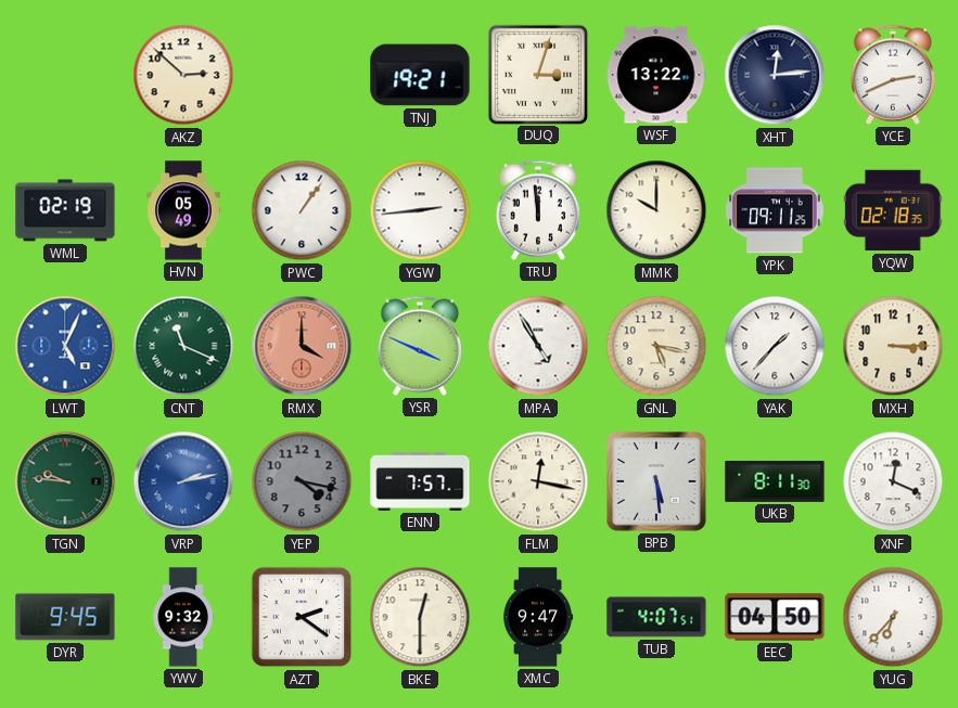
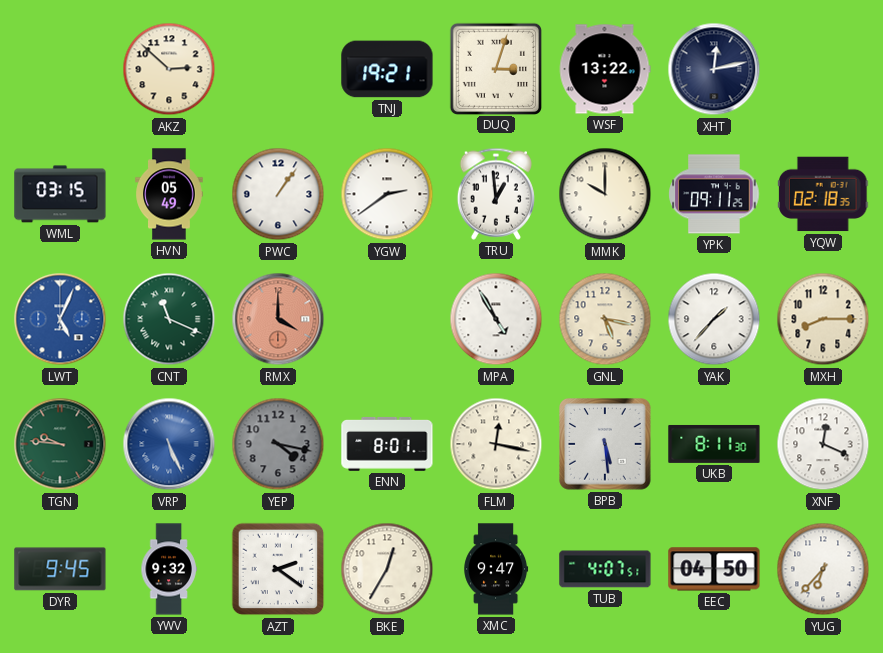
XHT: 12:14 -> 12:13 (714, 69)
YCE: 2:41 -> none (893, 75)
WML: 02:19 -> 03:15 (60, 194)
YGW: 2:44 -> 2:39 (387, 194)
TRU: 11:59 -> 12:59 (496, 194)
YSR: 3:49 -> none (420, 346)
MXH: 3:15 -> 8:15 (823, 319)
VRP: 2:13 -> 5:26 (169, 444)
ENN: 7:57 -> 8:01 (387, 444)
BKE: 12:30 -> 12:35 (387, 569)
